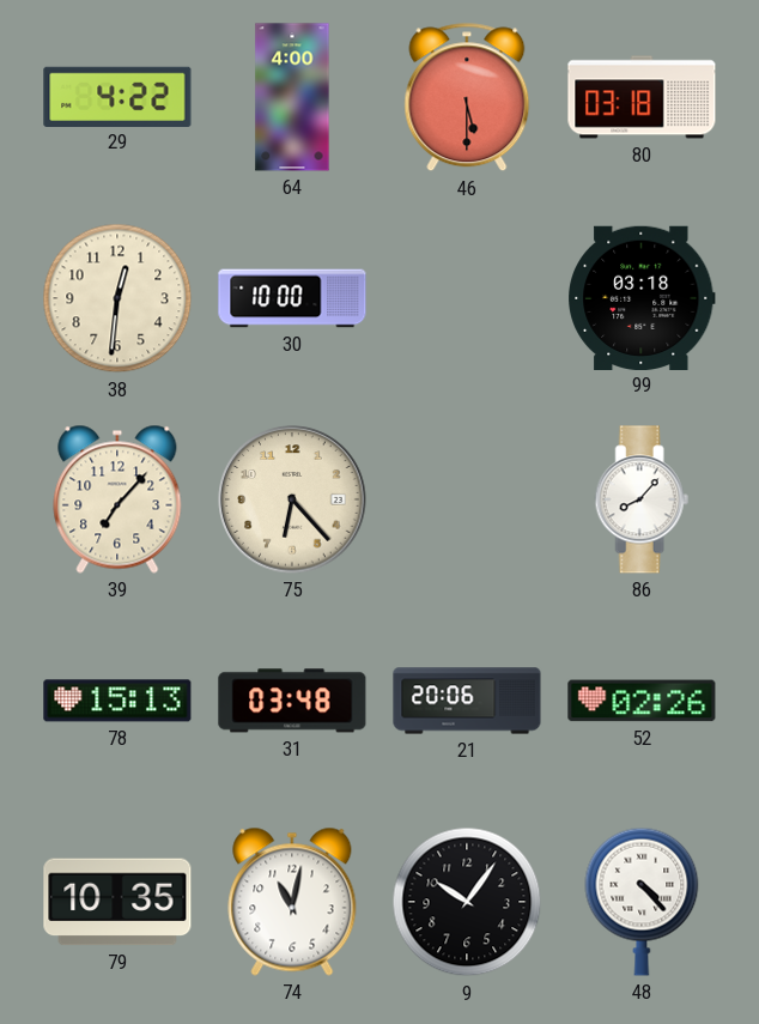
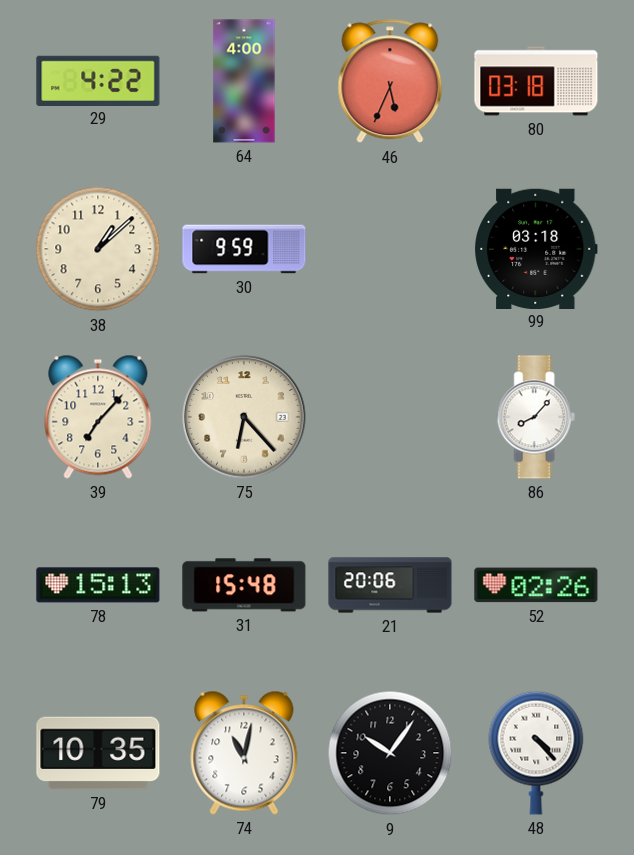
46: 5:30 -> 5:34 (390, 81)
38: 12:31 -> 1:08 (98, 249)
30: 10:00 -> 9:59 (244, 249)
31: 03:48 -> 15:48 (244, 585)
